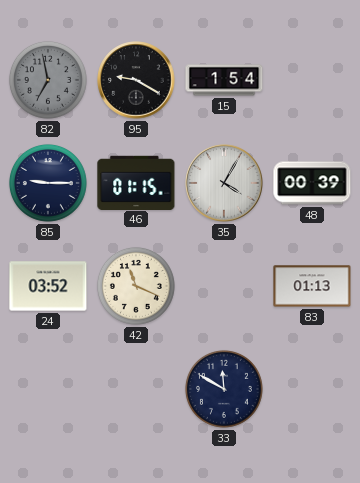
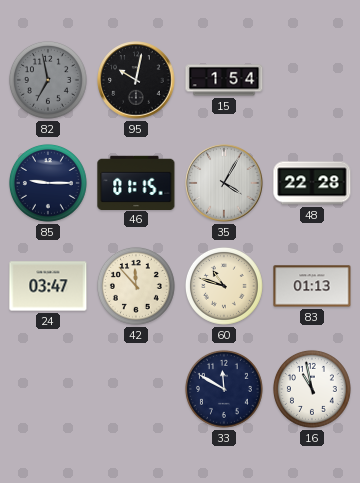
95: 9:20 -> 10:02 (136, 80)
48: 00:39 -> 22:28 (312, 183)
24: 03:52 -> 03:47 (48, 286)
42: 11:19 -> 11:53 (136, 286)
60: none -> 10:48 (224, 286)
16: none -> 10:58 (312, 389)
